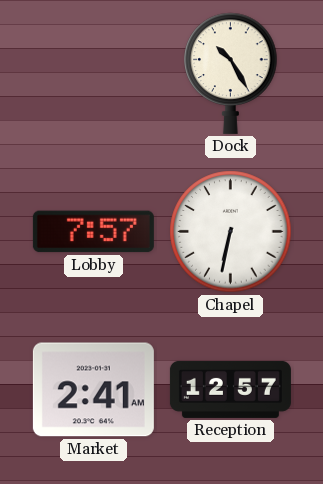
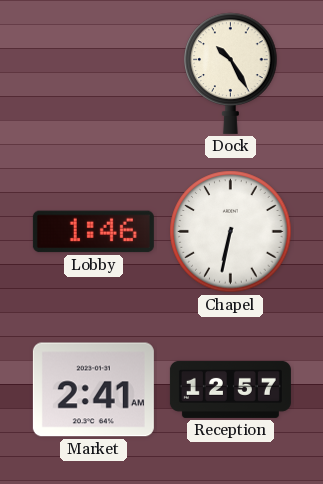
Lobby: 7:57 -> 1:46 (93, 232)
